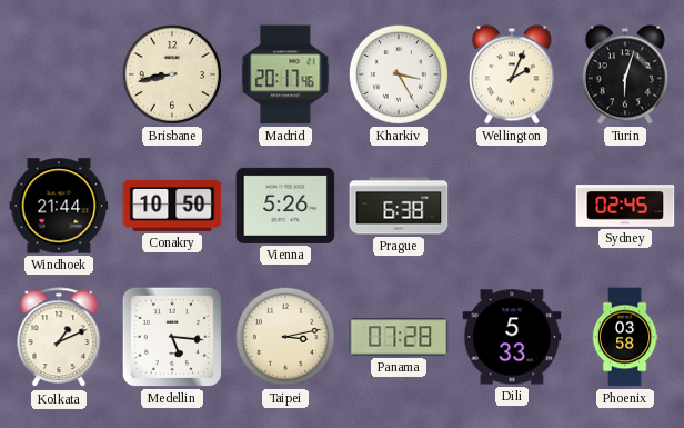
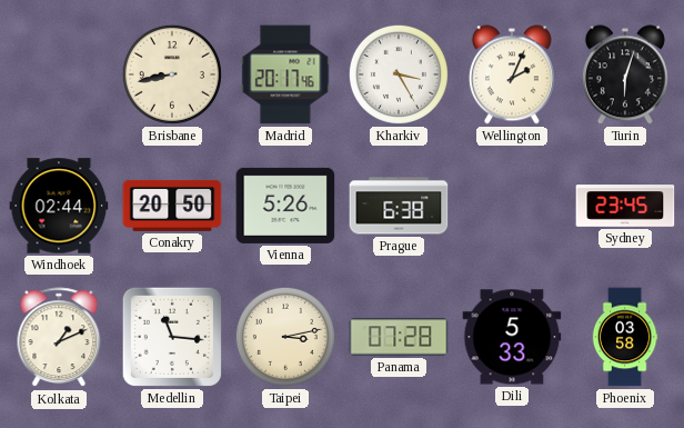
Windhoek: 21:44 -> 02:44 (59, 206)
Conakry: 10:50 -> 20:50 (172, 206)
Sydney: 02:45 -> 23:45 (625, 206)
Medellin: 5:16 -> 11:16 (172, 337)
